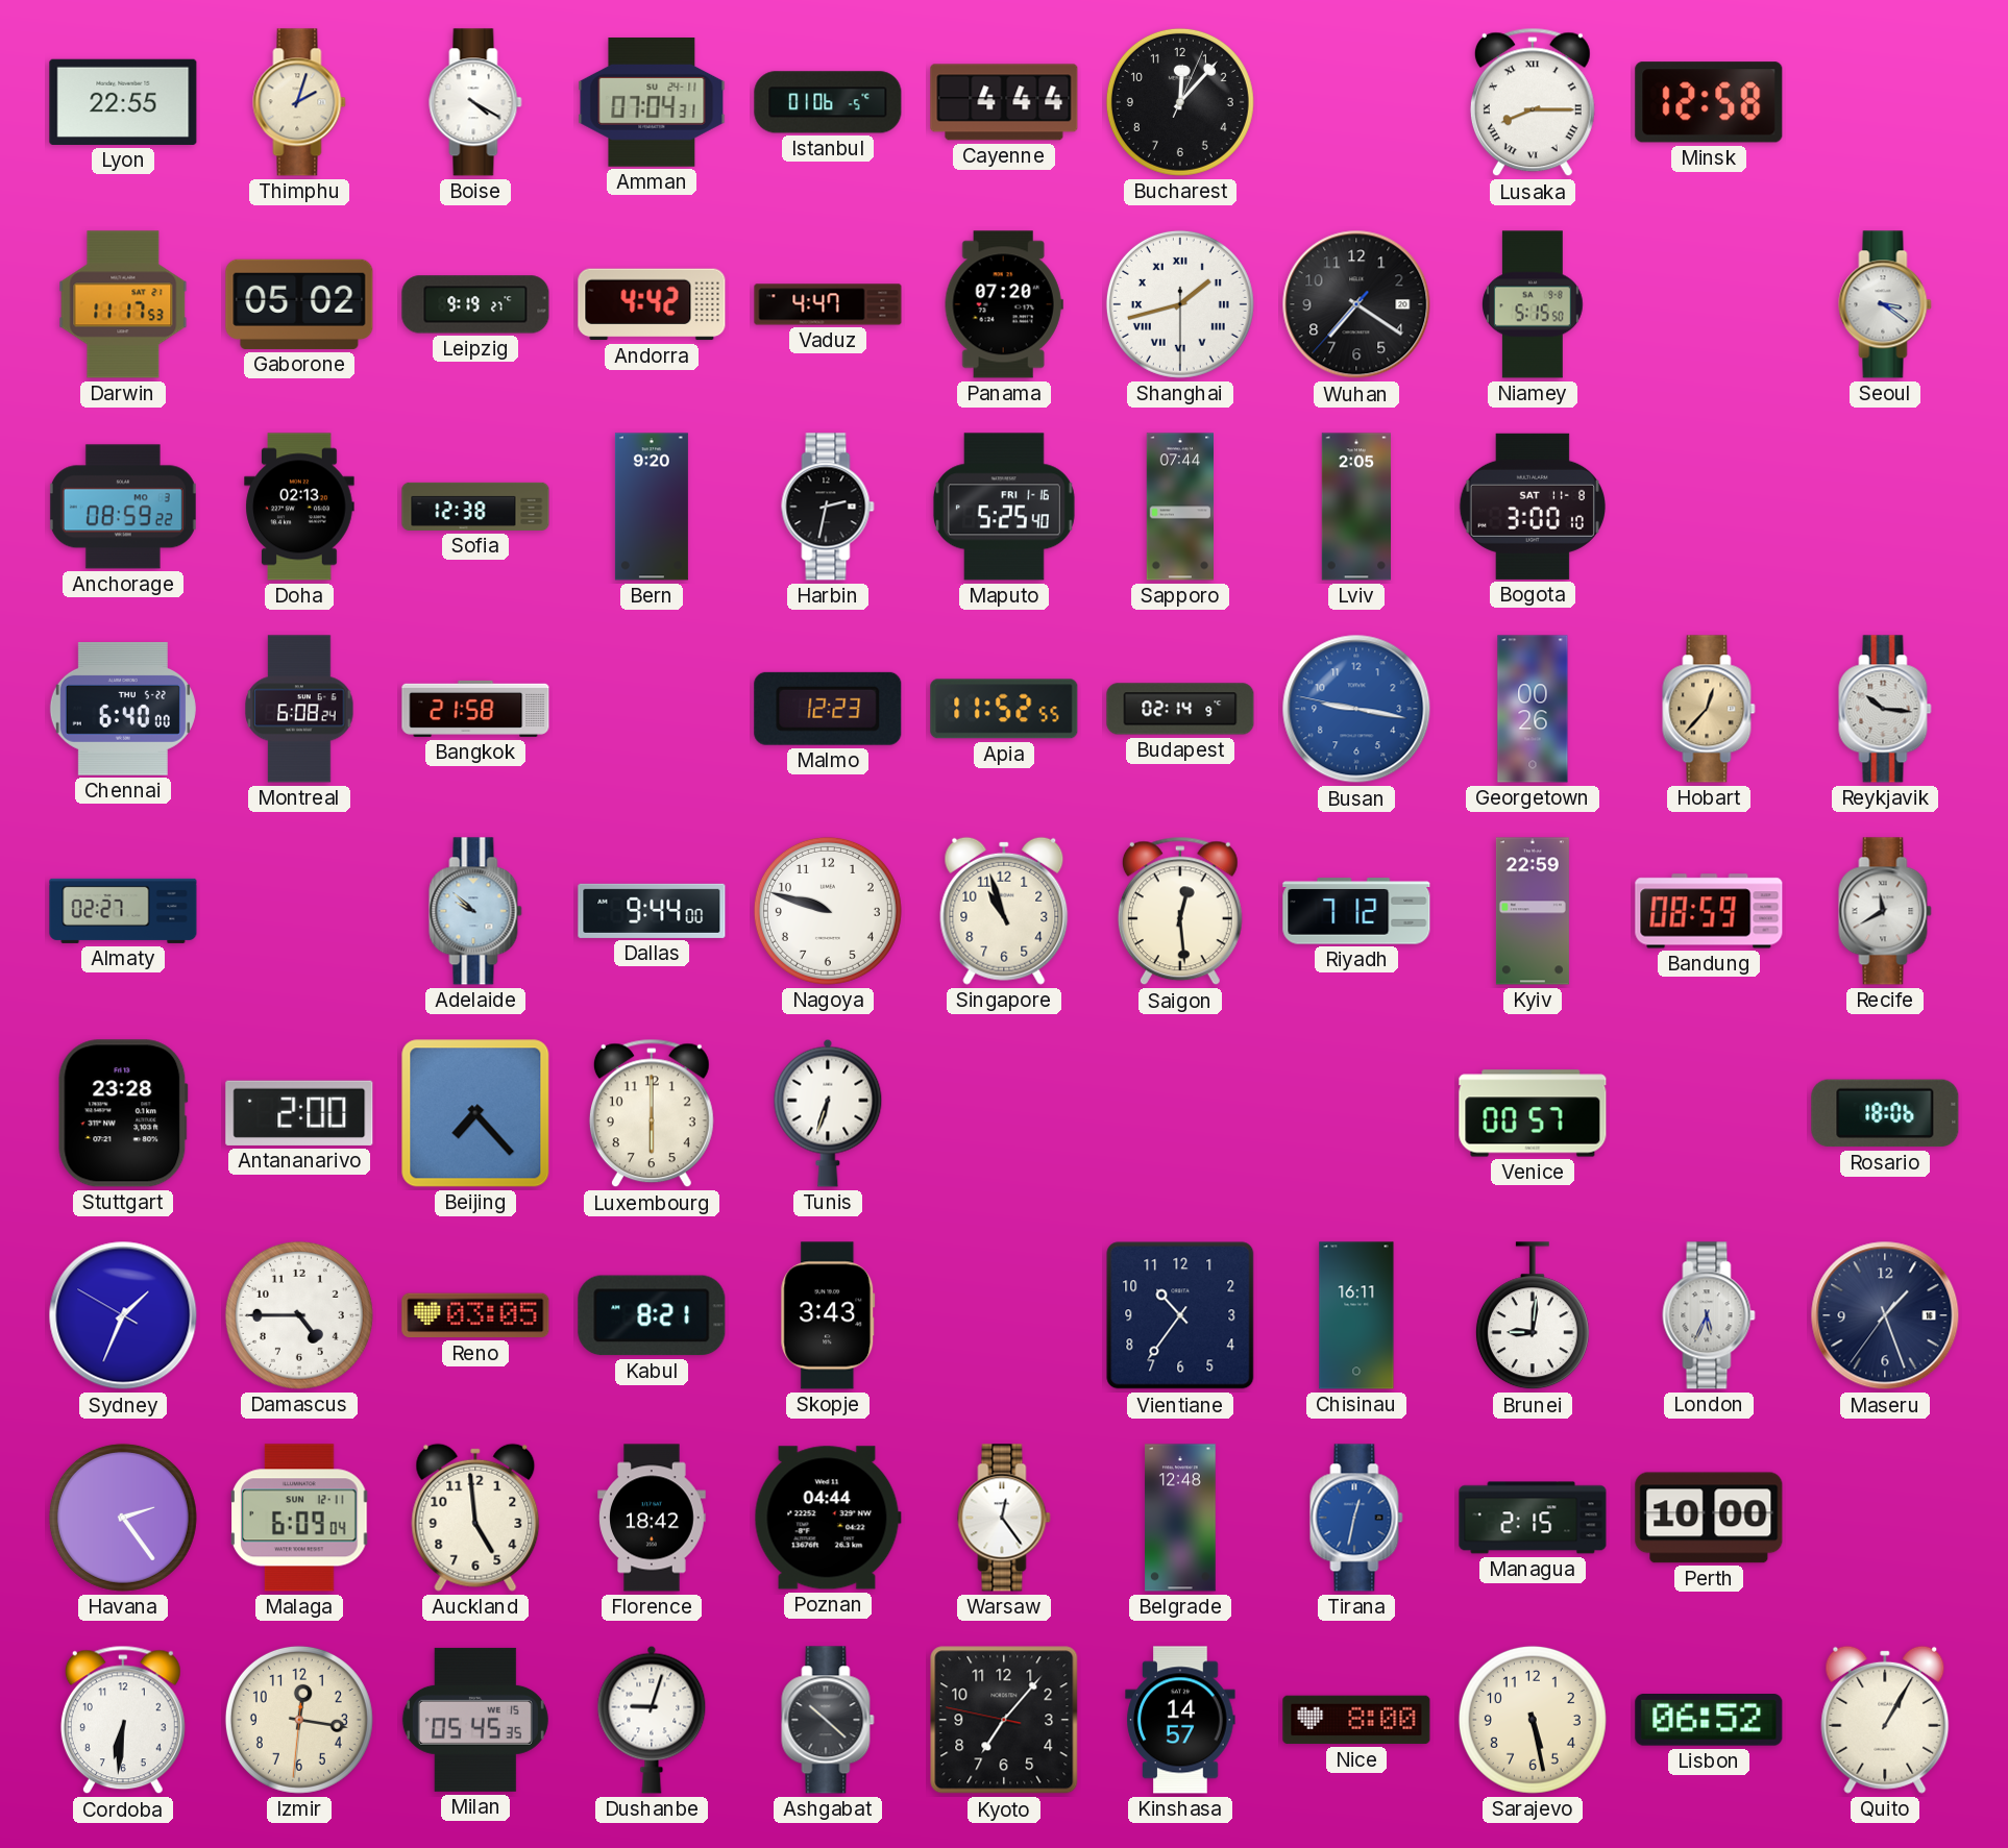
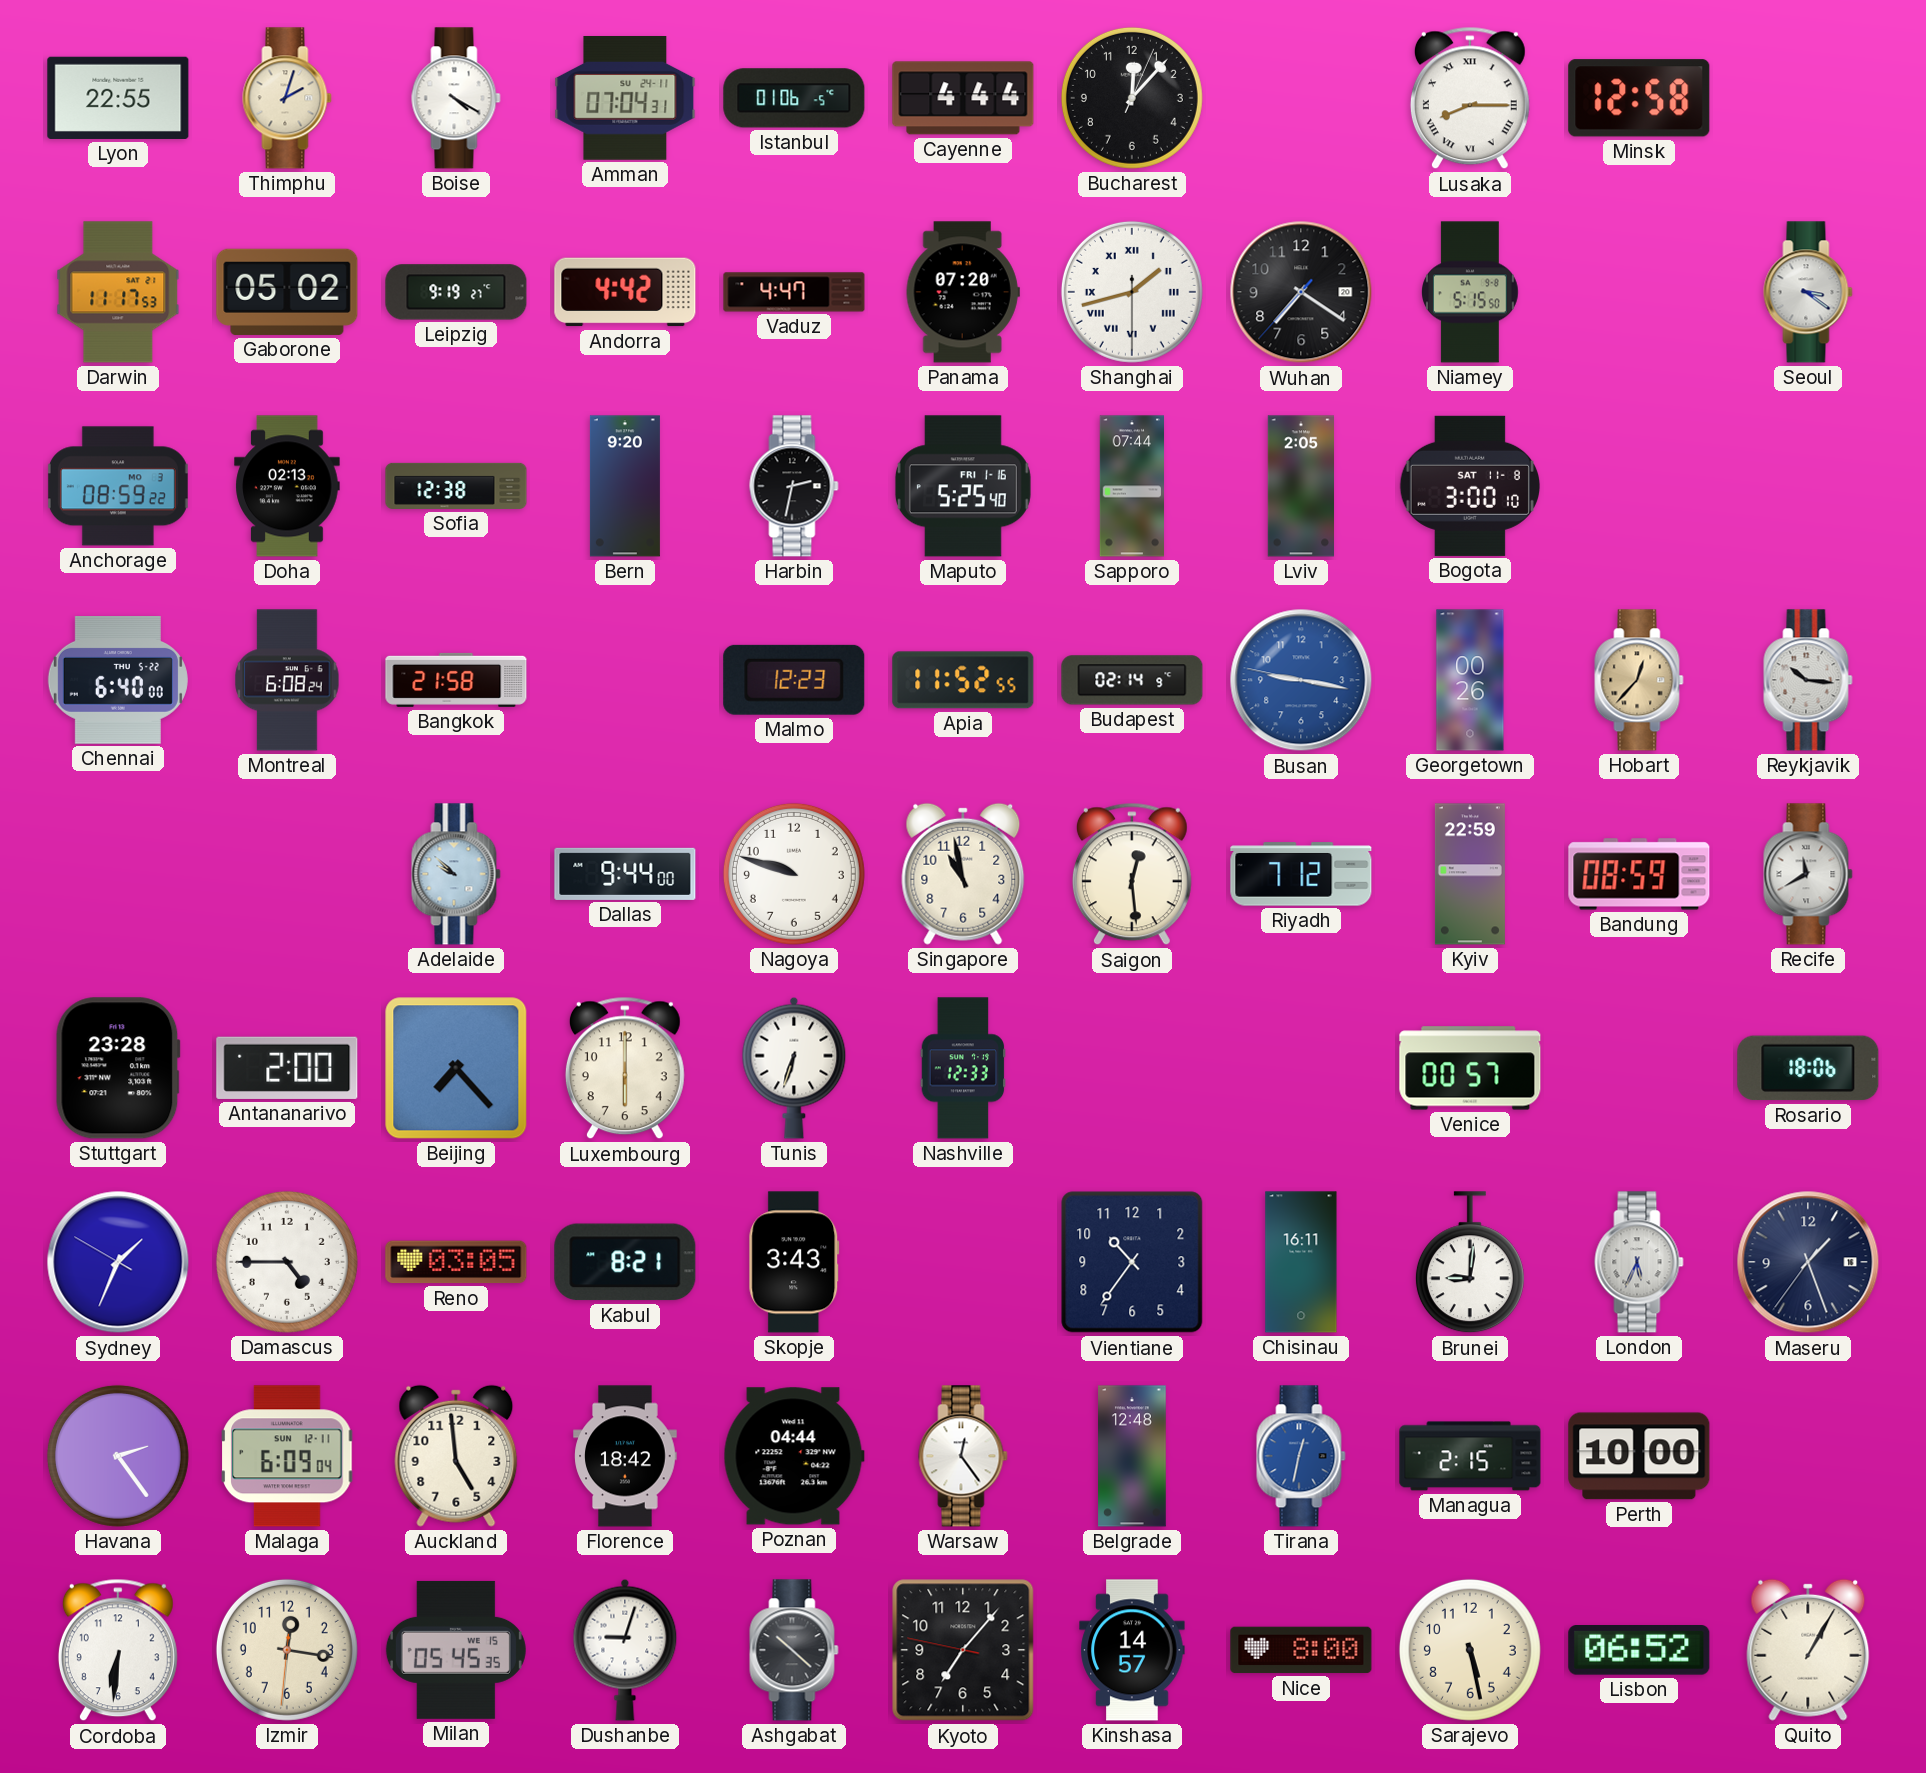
Almaty: 02:27 -> none (123, 911)
Singapore: 10:57 -> 10:58 (963, 874)
Nashville: none -> 12:33 (963, 1068)
